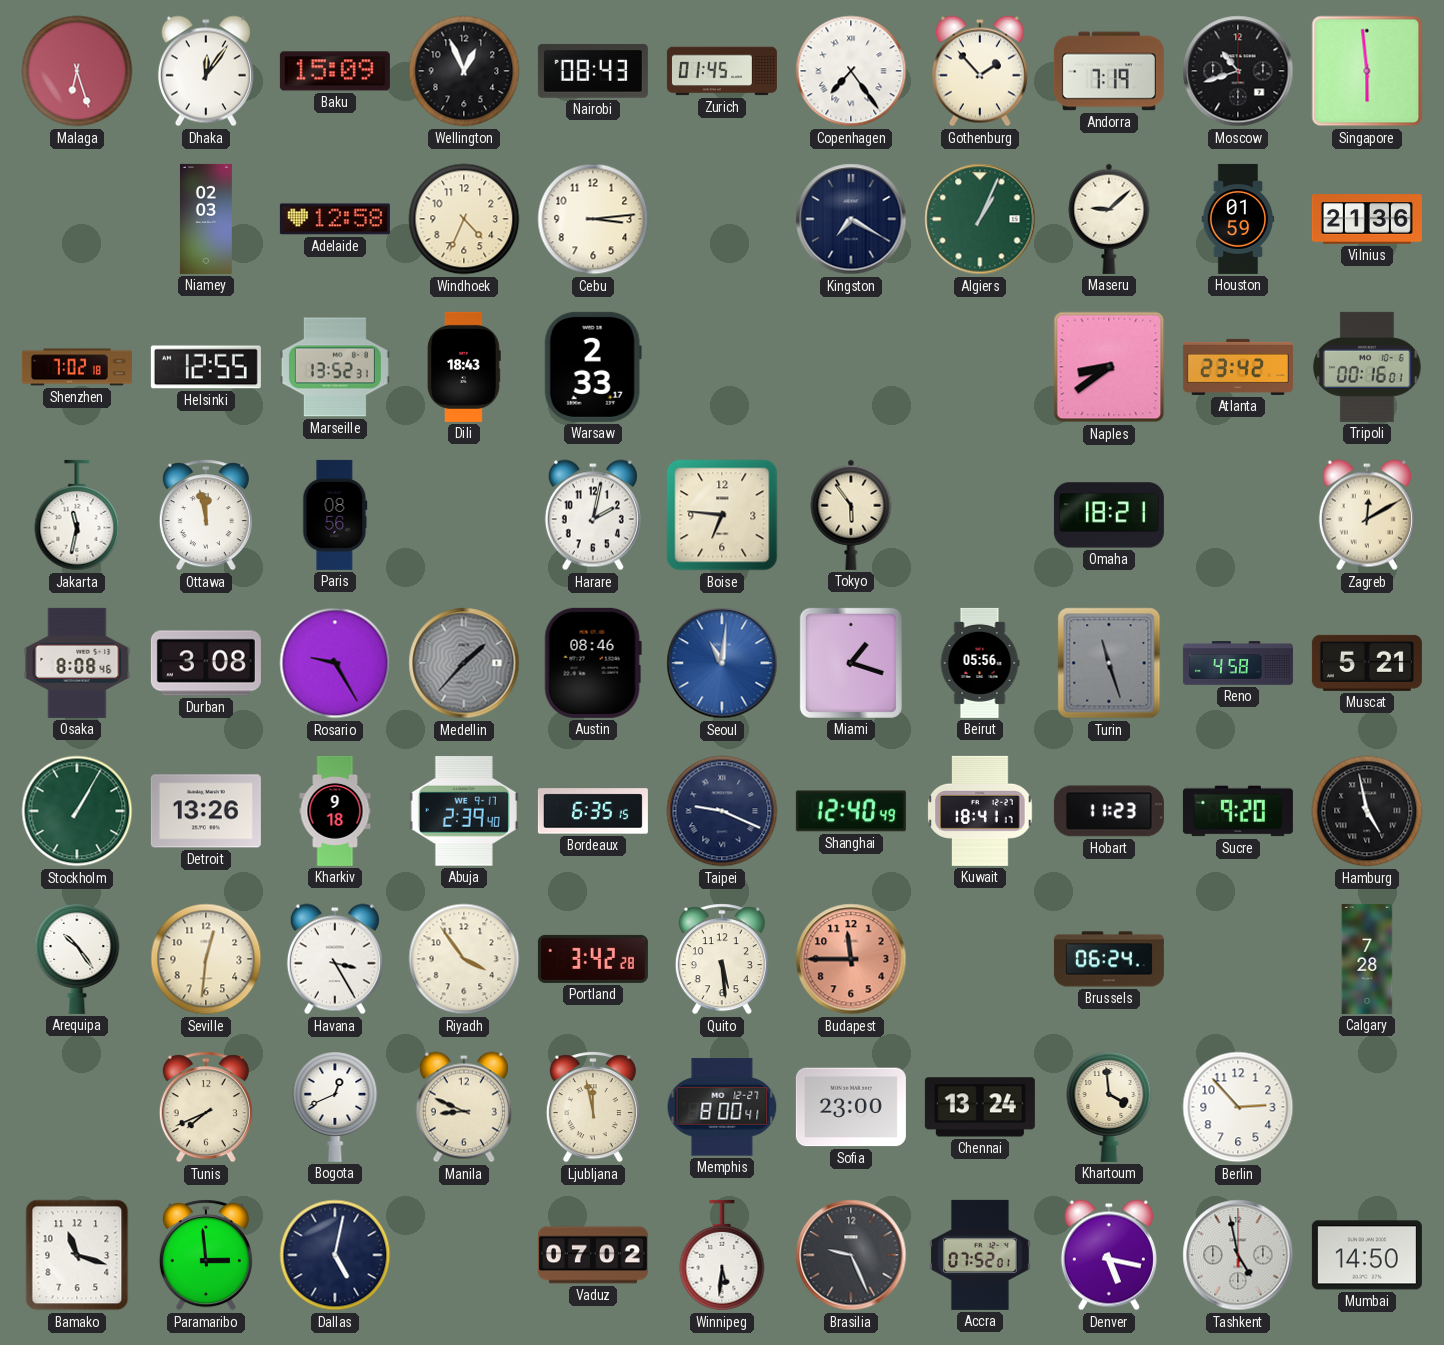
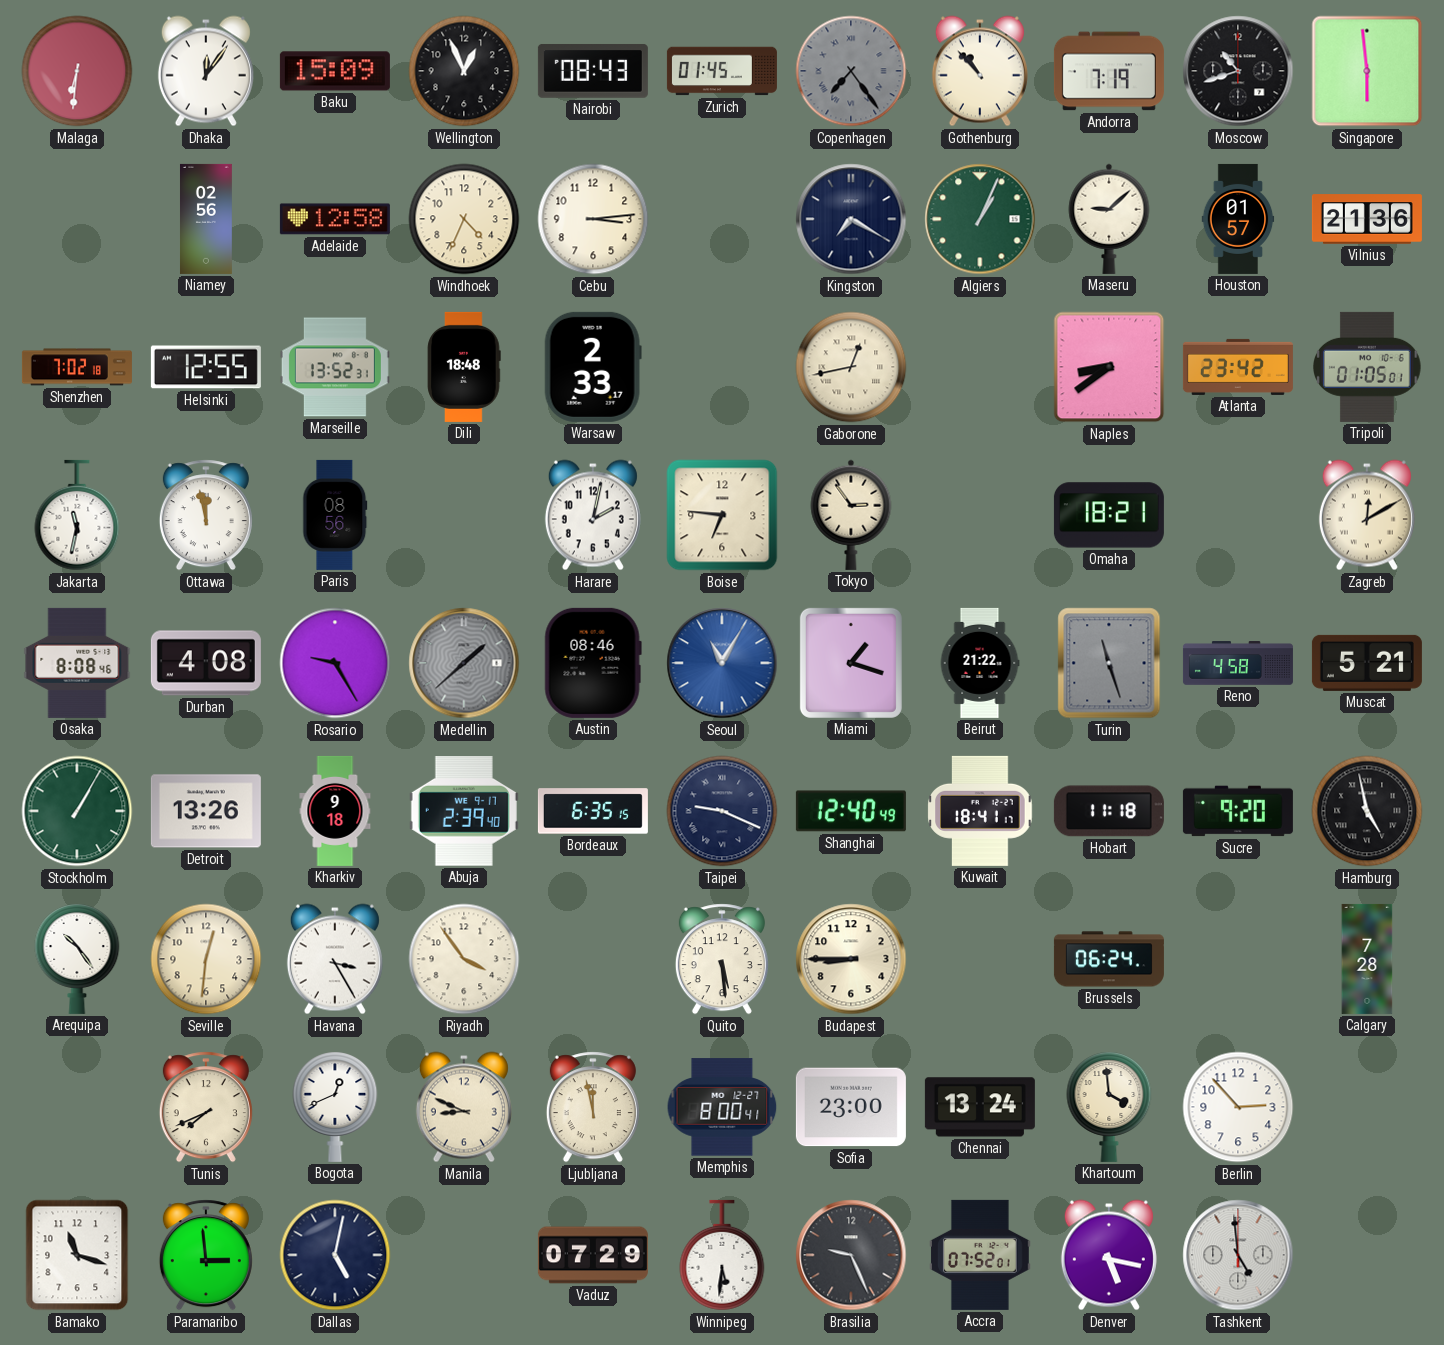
Malaga: 6:27 -> 6:31 (77, 71)
Copenhagen dial: white -> grey (851, 71)
Gothenburg: 1:53 -> 10:53 (980, 71)
Niamey: 02:03 -> 02:56 (206, 219)
Houston: 01:59 -> 01:57 (1238, 219)
Dili: 18:43 -> 18:48 (464, 367)
Gaborone: none -> 12:43 (851, 367)
Tripoli: 00:16 -> 01:05 (1368, 367)
Tokyo: 5:54 -> 2:54 (851, 515)
Durban: 3:08 -> 4:08 (206, 663)
Medellin: 1:37 -> 1:38 (464, 663)
Seoul: 11:01 -> 11:05 (722, 663)
Beirut: 05:56 -> 21:22 (980, 663)
Hobart: 11:23 -> 11:18 (1109, 811)
Portland: 3:42 -> none (593, 959)
Budapest: 11:45 -> 8:45 (851, 959)
Budapest dial: salmon -> cream (851, 959)
Vaduz: 07:02 -> 07:29 (593, 1255)
Tashkent: 4:58 -> 4:59 (1238, 1255)
Mumbai: 14:50 -> none (1367, 1255)
